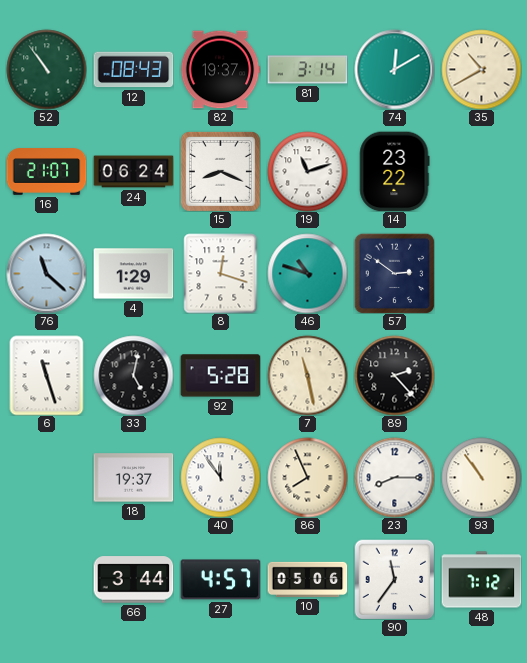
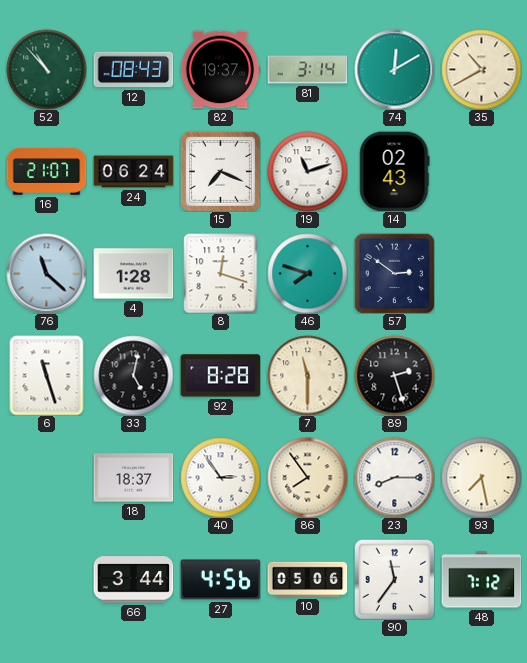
52: 10:54 -> 10:53 (46, 69)
15: 8:19 -> 7:19 (220, 171)
14: 23:22 -> 02:43 (395, 171)
4: 1:29 -> 1:28 (133, 274)
46: 10:48 -> 7:48 (307, 273)
92: 5:28 -> 8:28 (220, 376)
7: 11:28 -> 11:30 (307, 375)
89: 2:23 -> 2:27 (394, 375)
18: 19:37 -> 18:37 (133, 478)
40: 11:54 -> 2:54 (220, 477)
86: 7:56 -> 7:54 (307, 477)
93: 10:54 -> 7:28 (481, 477)
27: 4:57 -> 4:56 (220, 580)
